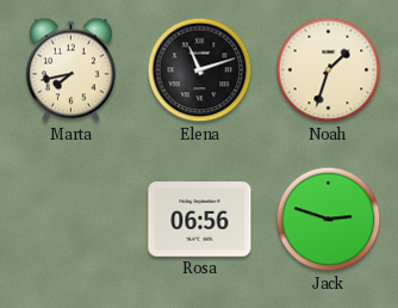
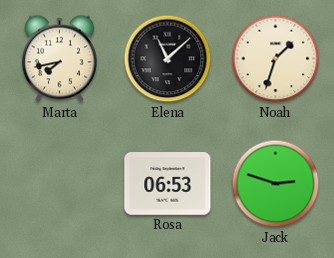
Elena: 11:12 -> 11:08 (168, 59)
Rosa: 06:56 -> 06:53 (168, 184)
